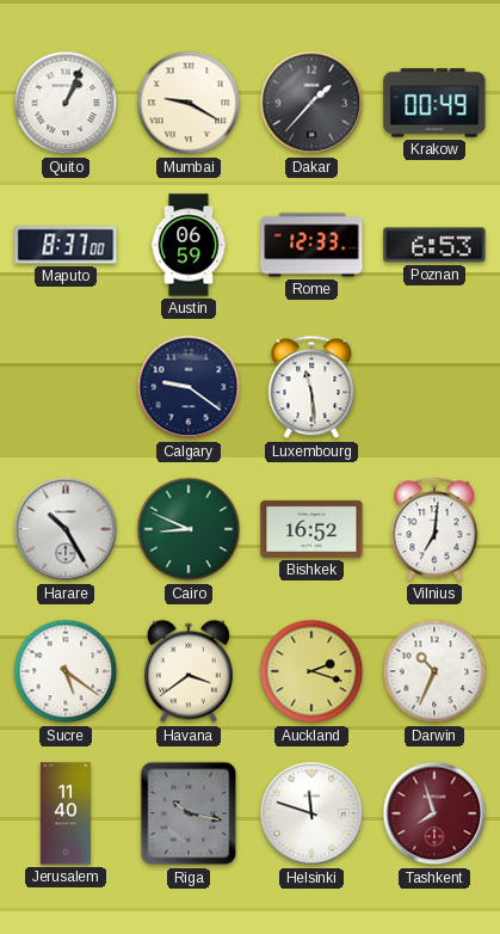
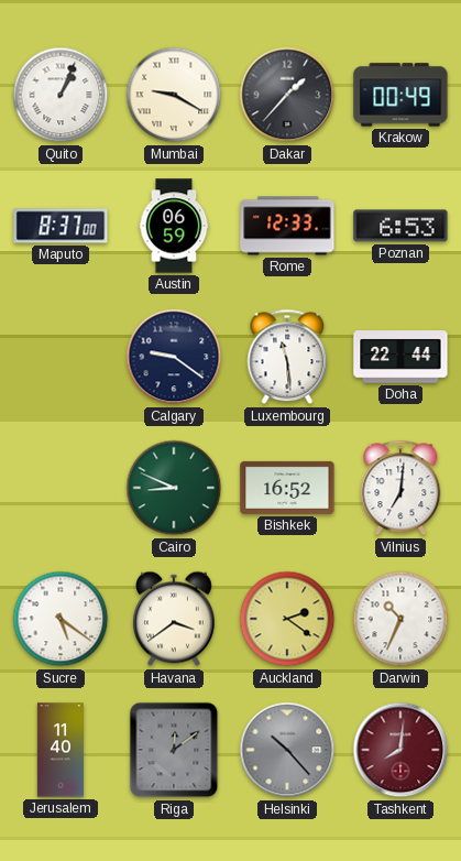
Doha: none -> 22:44 (400, 357)
Harare: 10:25 -> none (66, 529)
Auckland: 2:18 -> 2:21 (287, 619)
Riga: 10:17 -> 12:09 (174, 750)
Helsinki: 11:48 -> 10:23 (287, 750)
Helsinki dial: white -> grey (287, 750)
Tashkent: 7:57 -> 8:01 (400, 750)
